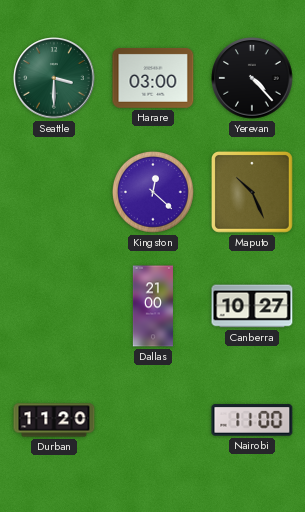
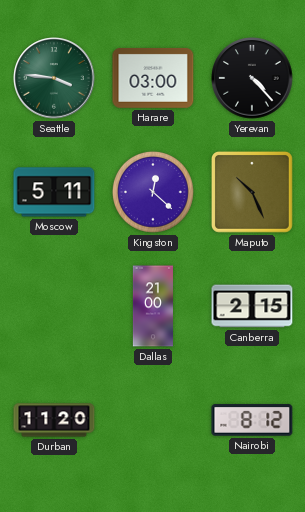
Seattle: 3:30 -> 3:46 (54, 78)
Moscow: none -> 5:11 (54, 192)
Canberra: 10:27 -> 2:15 (252, 306)
Nairobi: 11:00 -> 8:12 (252, 420)
